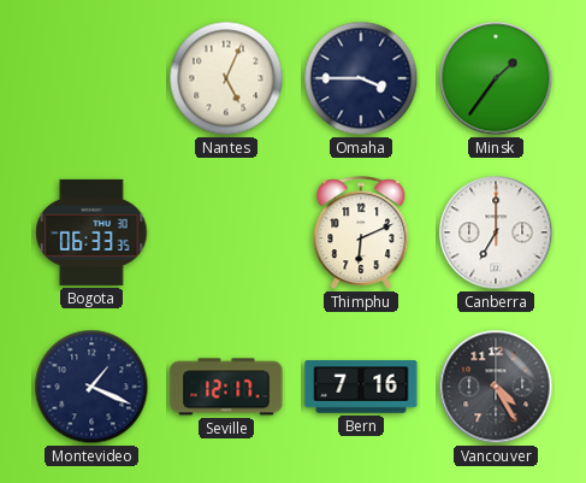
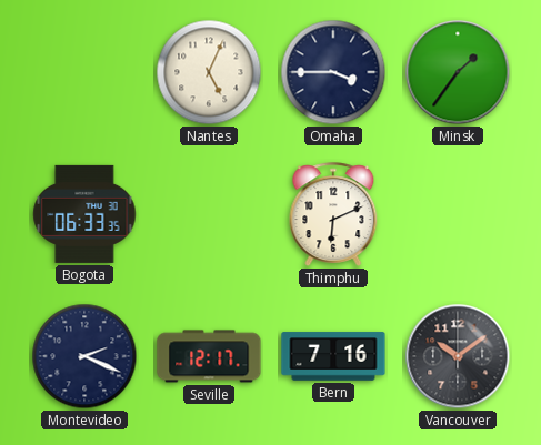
Canberra: 7:00 -> none (496, 232)
Montevideo: 1:19 -> 2:19 (84, 356)
Vancouver: 4:25 -> 10:09 (458, 356)
